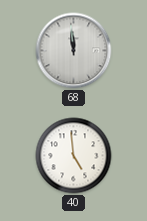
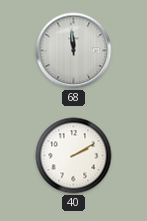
40: 4:59 -> 2:10 (74, 156)
